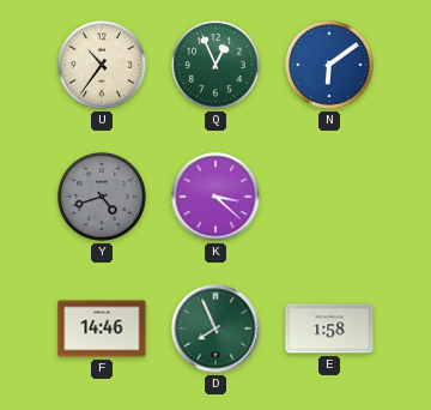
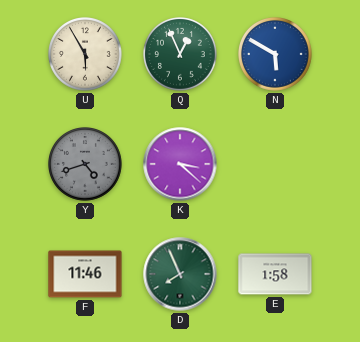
U: 10:36 -> 5:55 (86, 55)
N: 6:09 -> 5:50 (276, 55)
F: 14:46 -> 11:46 (85, 274)
